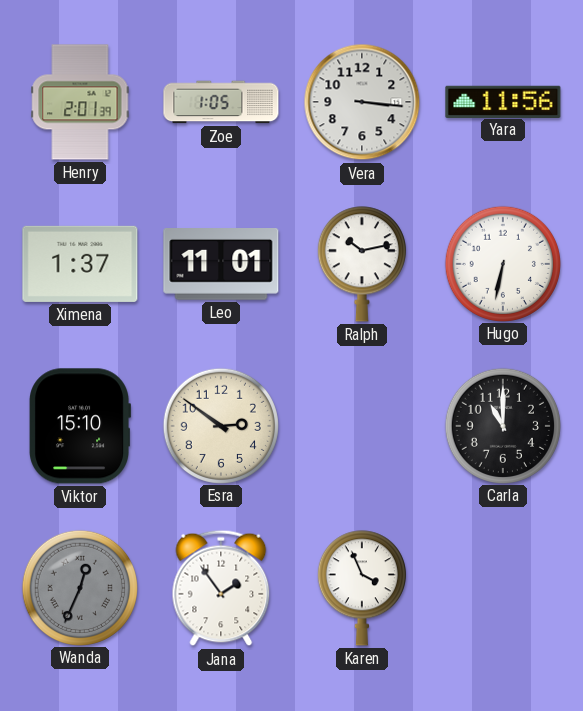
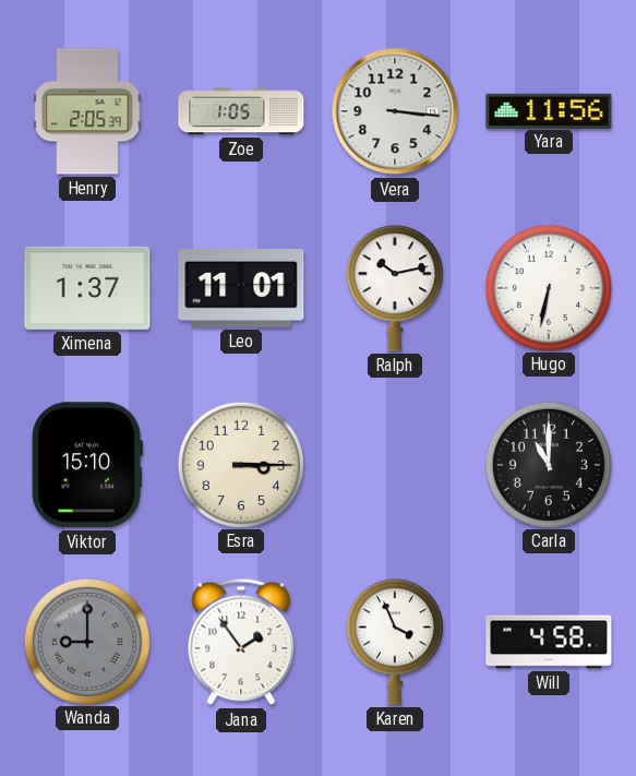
Henry: 2:01 -> 2:05 (87, 111)
Esra: 2:51 -> 3:15 (240, 464)
Wanda: 12:34 -> 9:00 (86, 641)
Will: none -> 4:58 (549, 642)
